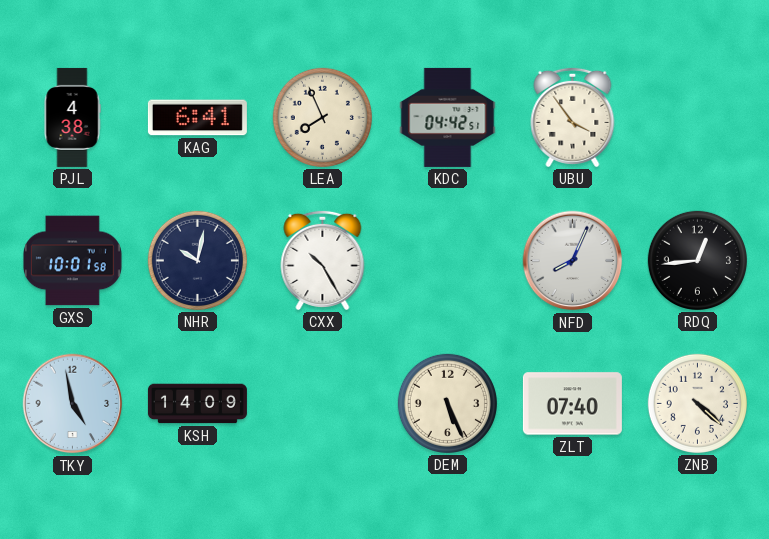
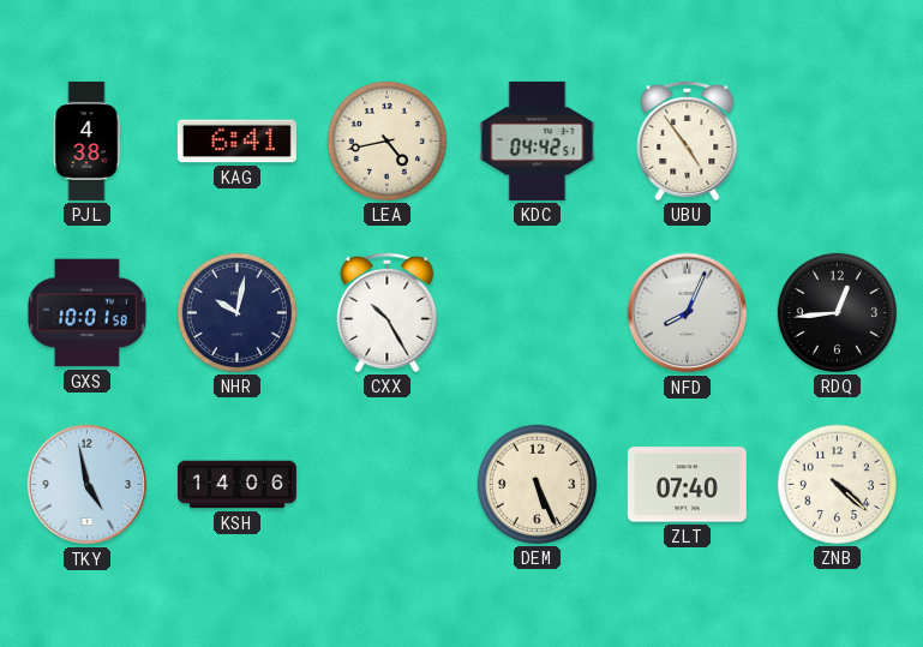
LEA: 7:56 -> 4:43 (386, 140)
UBU: 3:54 -> 4:54 (688, 140)
KSH: 14:09 -> 14:06 (236, 485)
